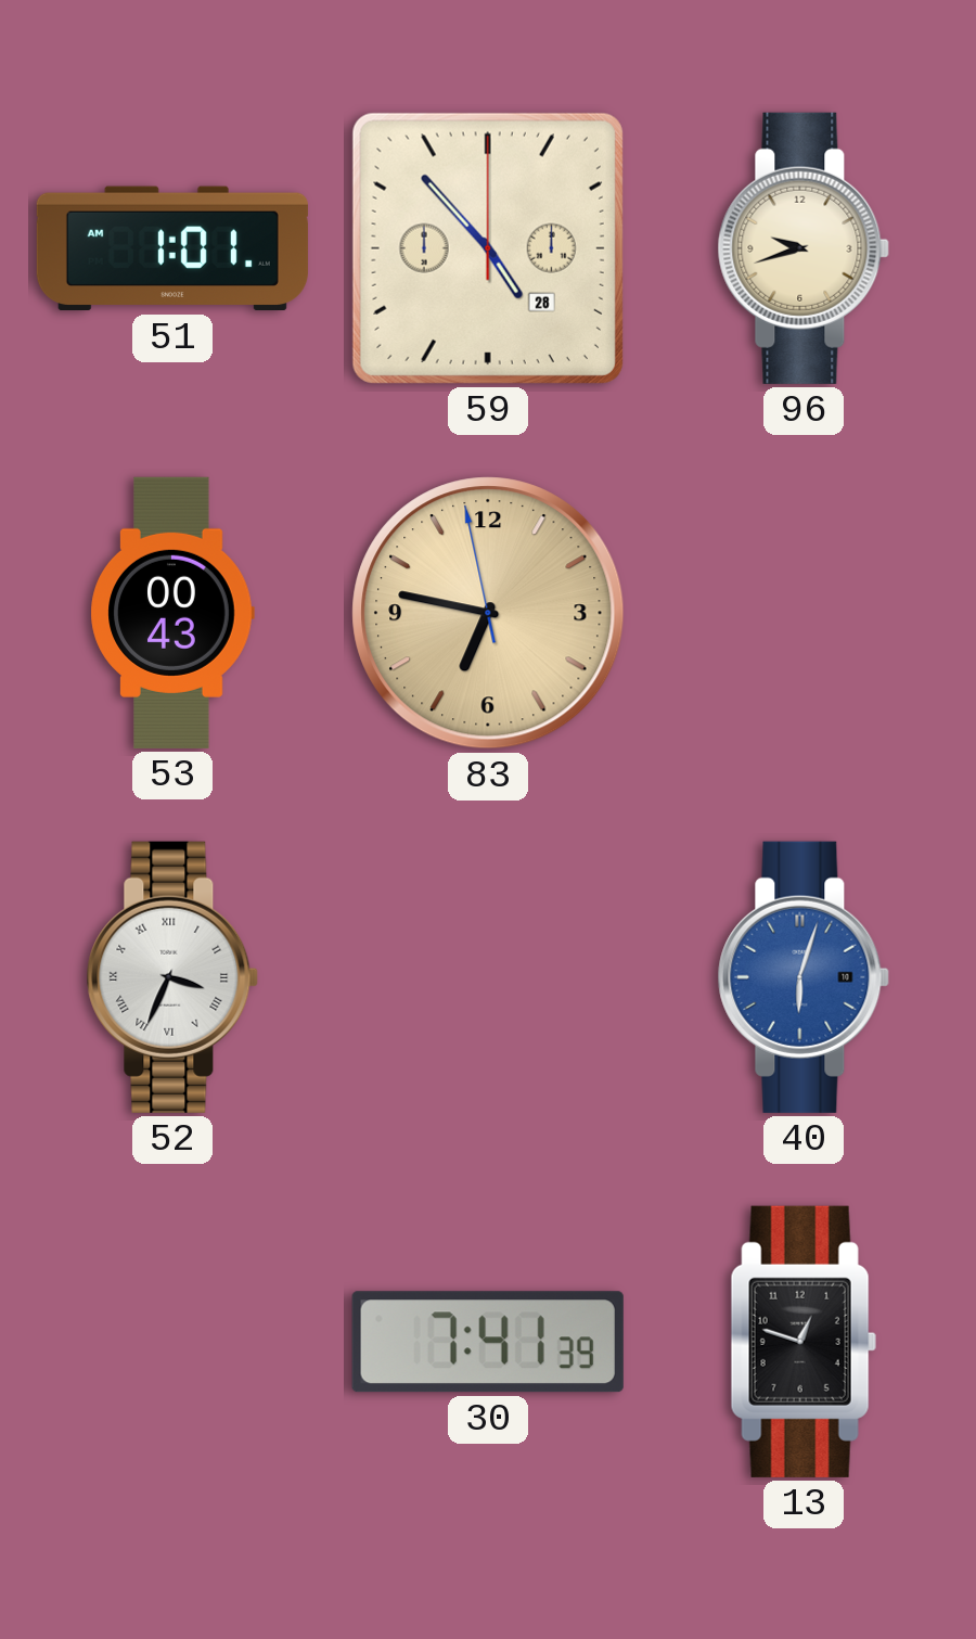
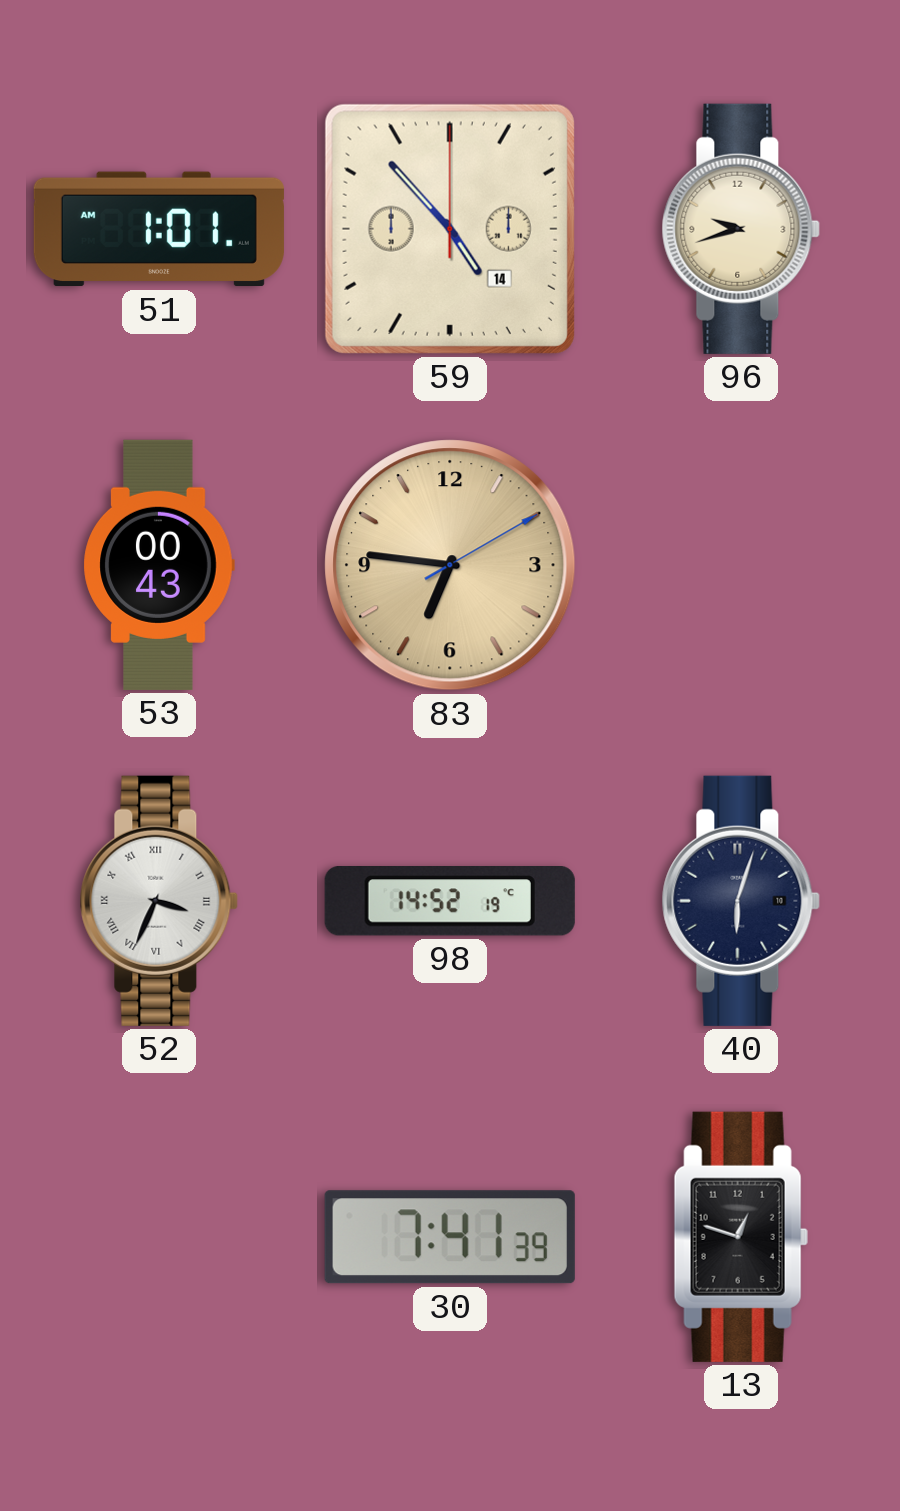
59 date: 28 -> 14 (450, 229)
83: 6:46:58 -> 6:46:10 (450, 565)
98: none -> 14:52 (450, 902)
40 dial: blue -> navy (741, 901)
